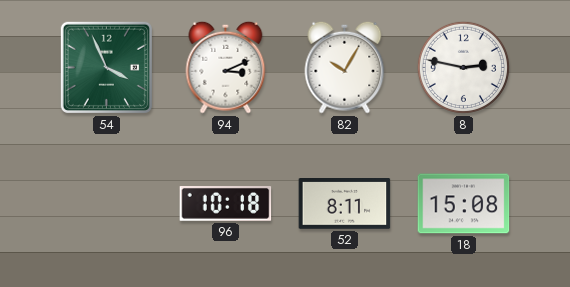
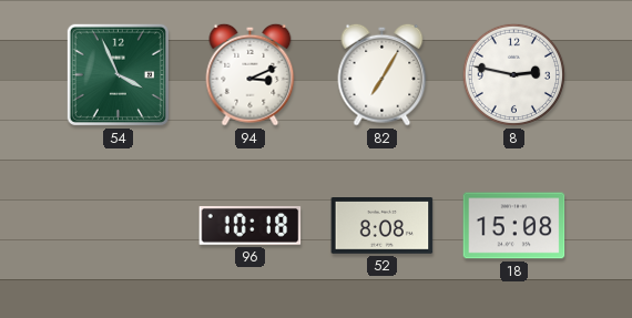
82: 10:05 -> 7:05 (383, 74)
52: 8:11 -> 8:08 (383, 226)
